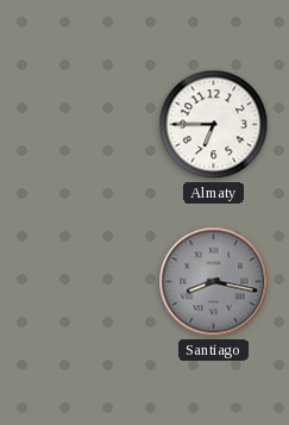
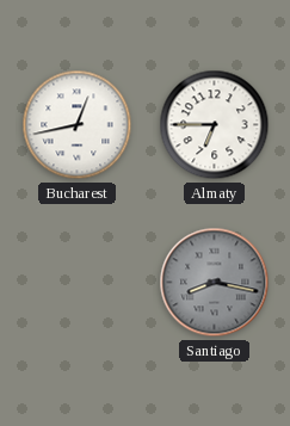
Bucharest: none -> 12:43 (78, 125)
